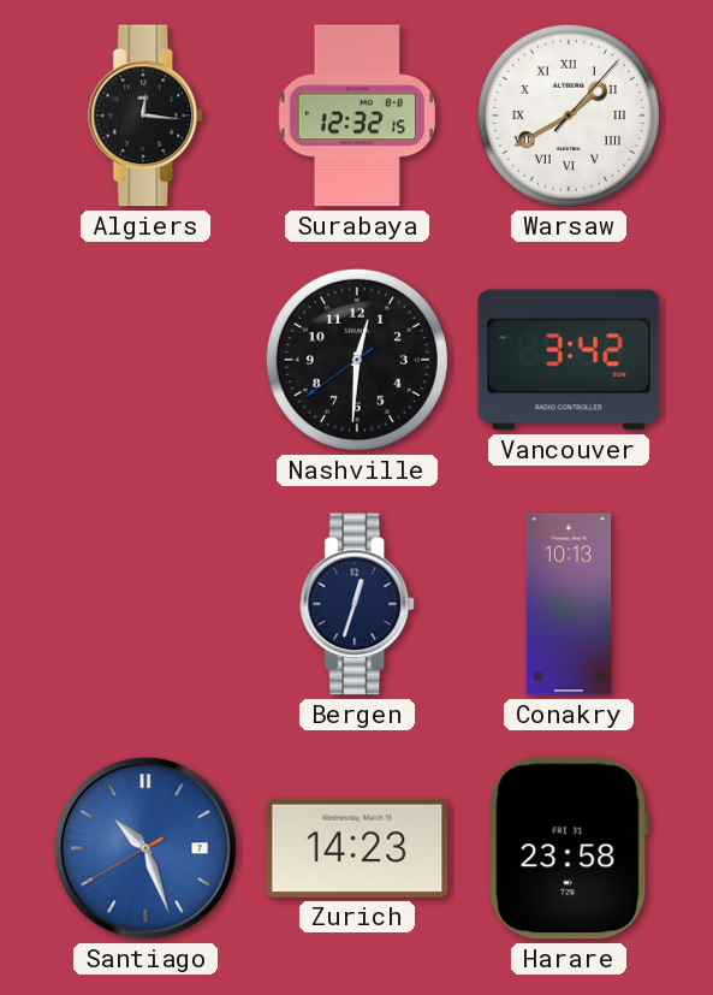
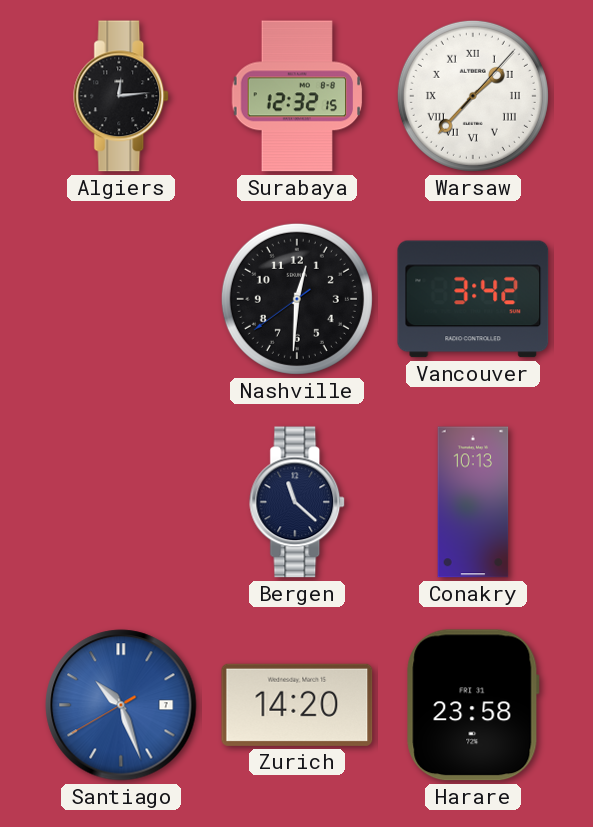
Algiers: 12:16 -> 12:14 (122, 96)
Warsaw: 1:40 -> 1:37 (473, 96)
Bergen: 12:33 -> 11:22 (298, 502)
Zurich: 14:23 -> 14:20 (297, 705)
